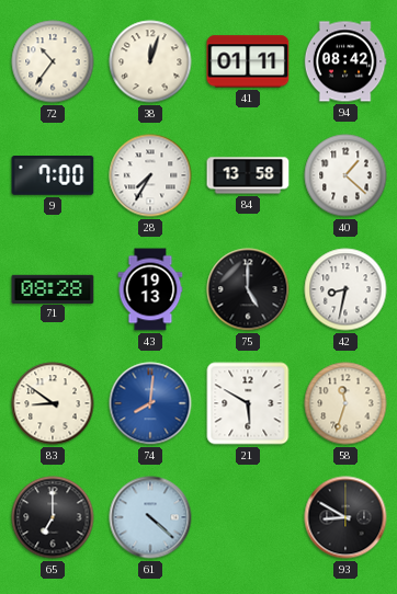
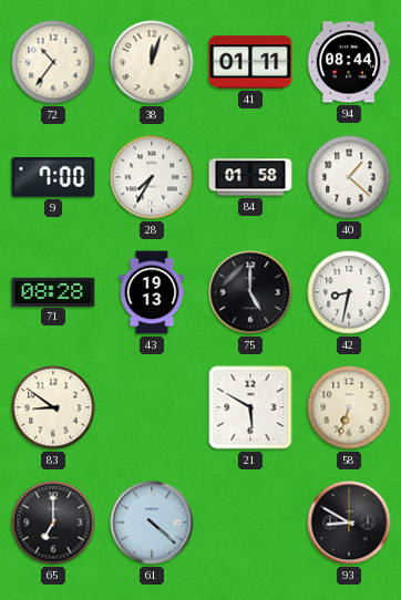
94: 08:42 -> 08:44 (349, 62)
84: 13:58 -> 01:58 (250, 177)
74: 8:01 -> none (150, 403)
58: 11:33 -> 6:33 (349, 407)
